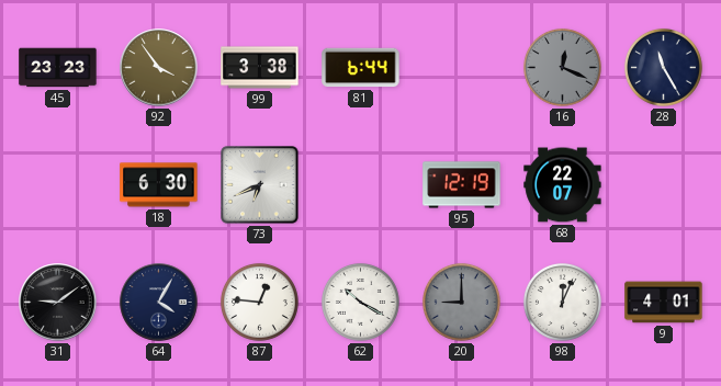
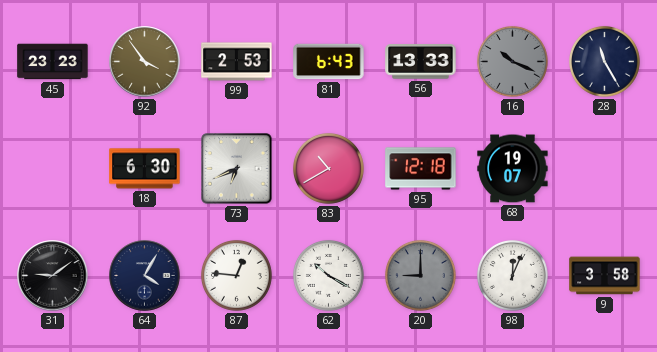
99: 3:38 -> 2:53 (237, 62)
81: 6:44 -> 6:43 (329, 62)
56: none -> 13:33 (421, 62)
16: 12:19 -> 10:19 (512, 61)
83: none -> 10:40 (328, 168)
95: 12:19 -> 12:18 (421, 169)
68: 22:07 -> 19:07 (513, 169)
9: 4:01 -> 3:58 (605, 276)
